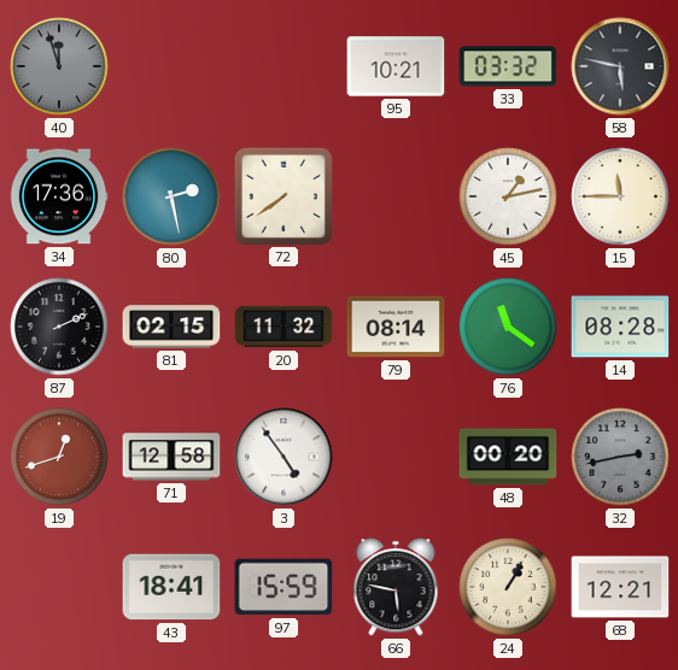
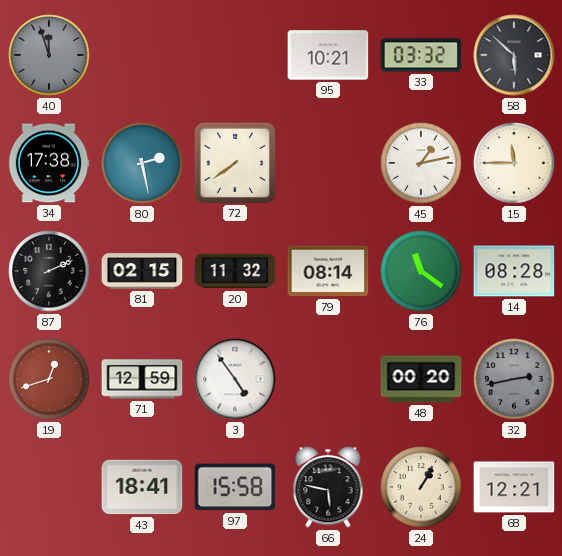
58: 5:47 -> 5:52 (514, 55)
34: 17:36 -> 17:38 (49, 163)
71: 12:58 -> 12:59 (142, 379)
97: 15:59 -> 15:58 (235, 487)
